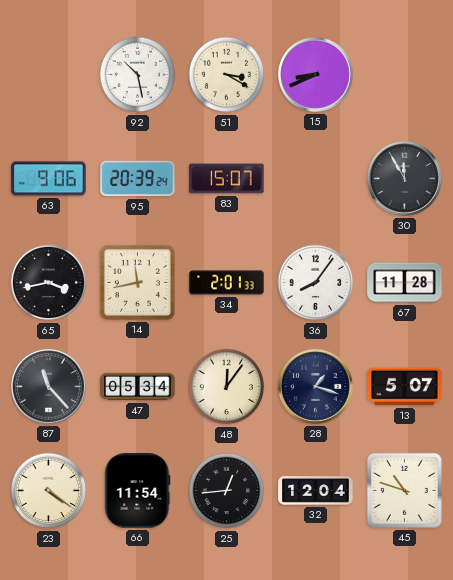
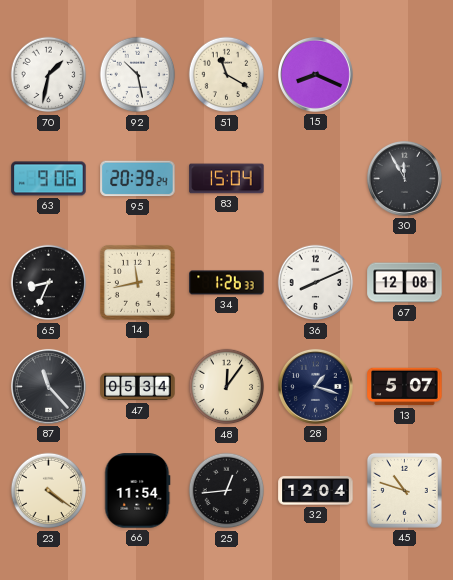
70: none -> 1:32 (49, 75)
51: 3:20 -> 11:20 (227, 75)
15: 8:41 -> 8:19 (315, 74)
83: 15:07 -> 15:04 (227, 179)
65: 3:43 -> 8:34 (49, 283)
34: 2:01 -> 1:26 (227, 283)
36: 8:06 -> 8:11 (316, 283)
67: 11:28 -> 12:08 (405, 283)
